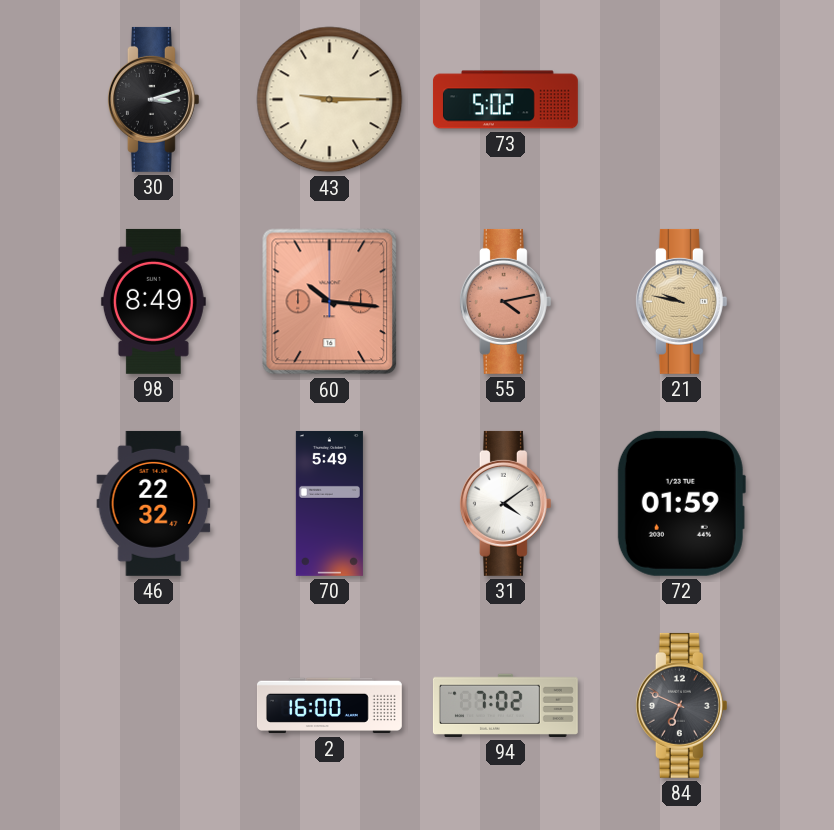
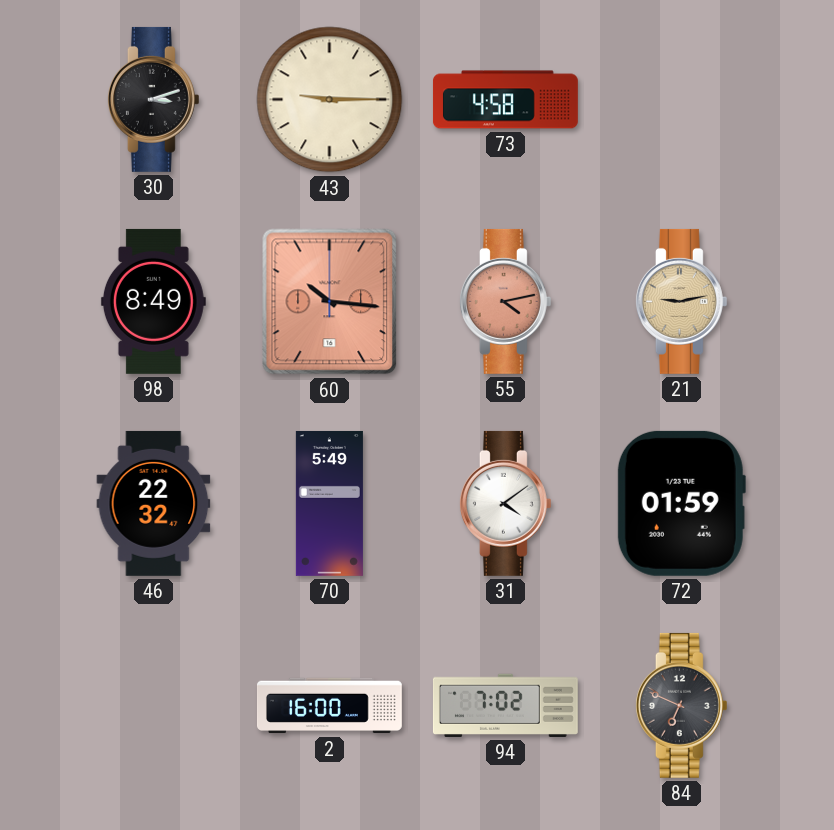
73: 5:02 -> 4:58 (505, 100)
21: 9:47 -> 9:13 (681, 301)
